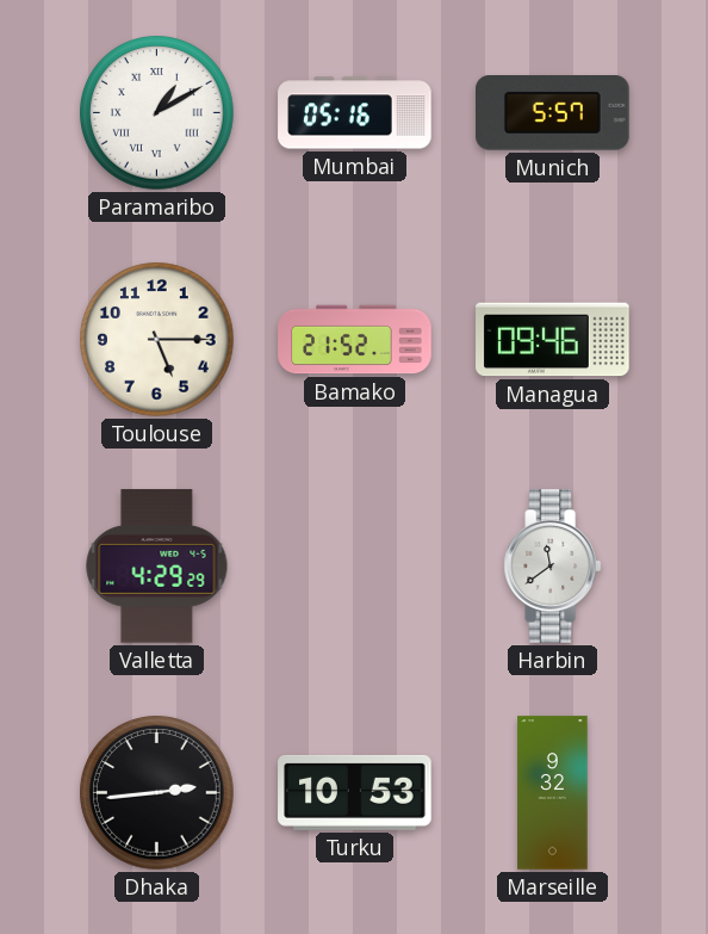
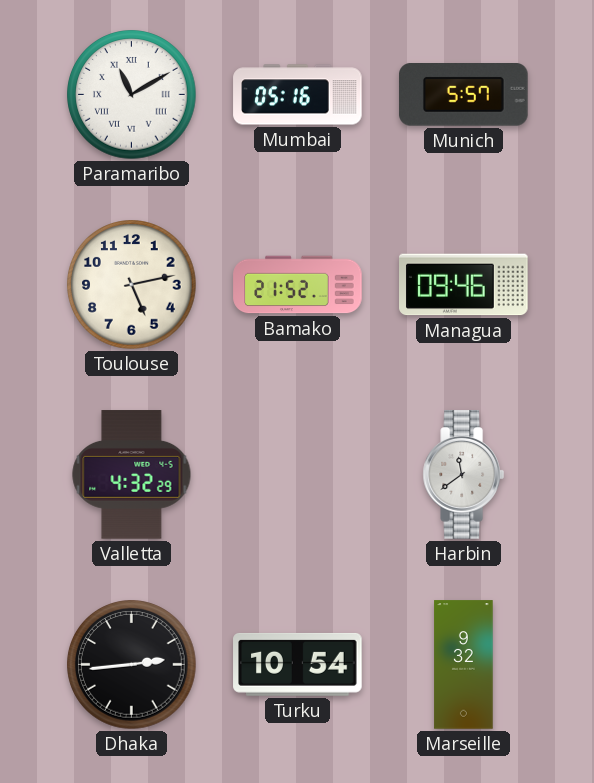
Paramaribo: 1:10 -> 11:10 (132, 95)
Toulouse: 5:15 -> 5:13 (132, 285)
Valletta: 4:29 -> 4:32 (132, 475)
Turku: 10:53 -> 10:54 (298, 664)
